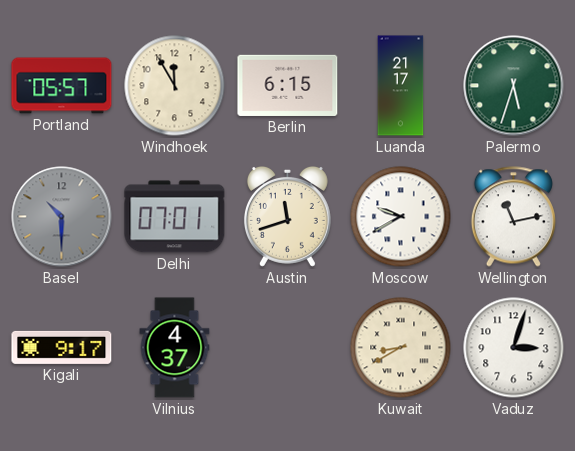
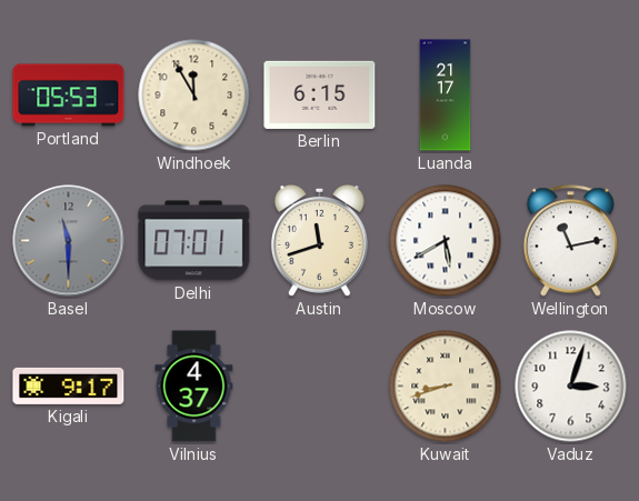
Portland: 05:57 -> 05:53 (69, 96)
Palermo: 5:33 -> none (514, 86)
Basel: 10:30 -> 11:30 (69, 241)
Moscow: 9:40 -> 5:40 (446, 241)
Kuwait: 8:40 -> 8:42 (446, 387)
